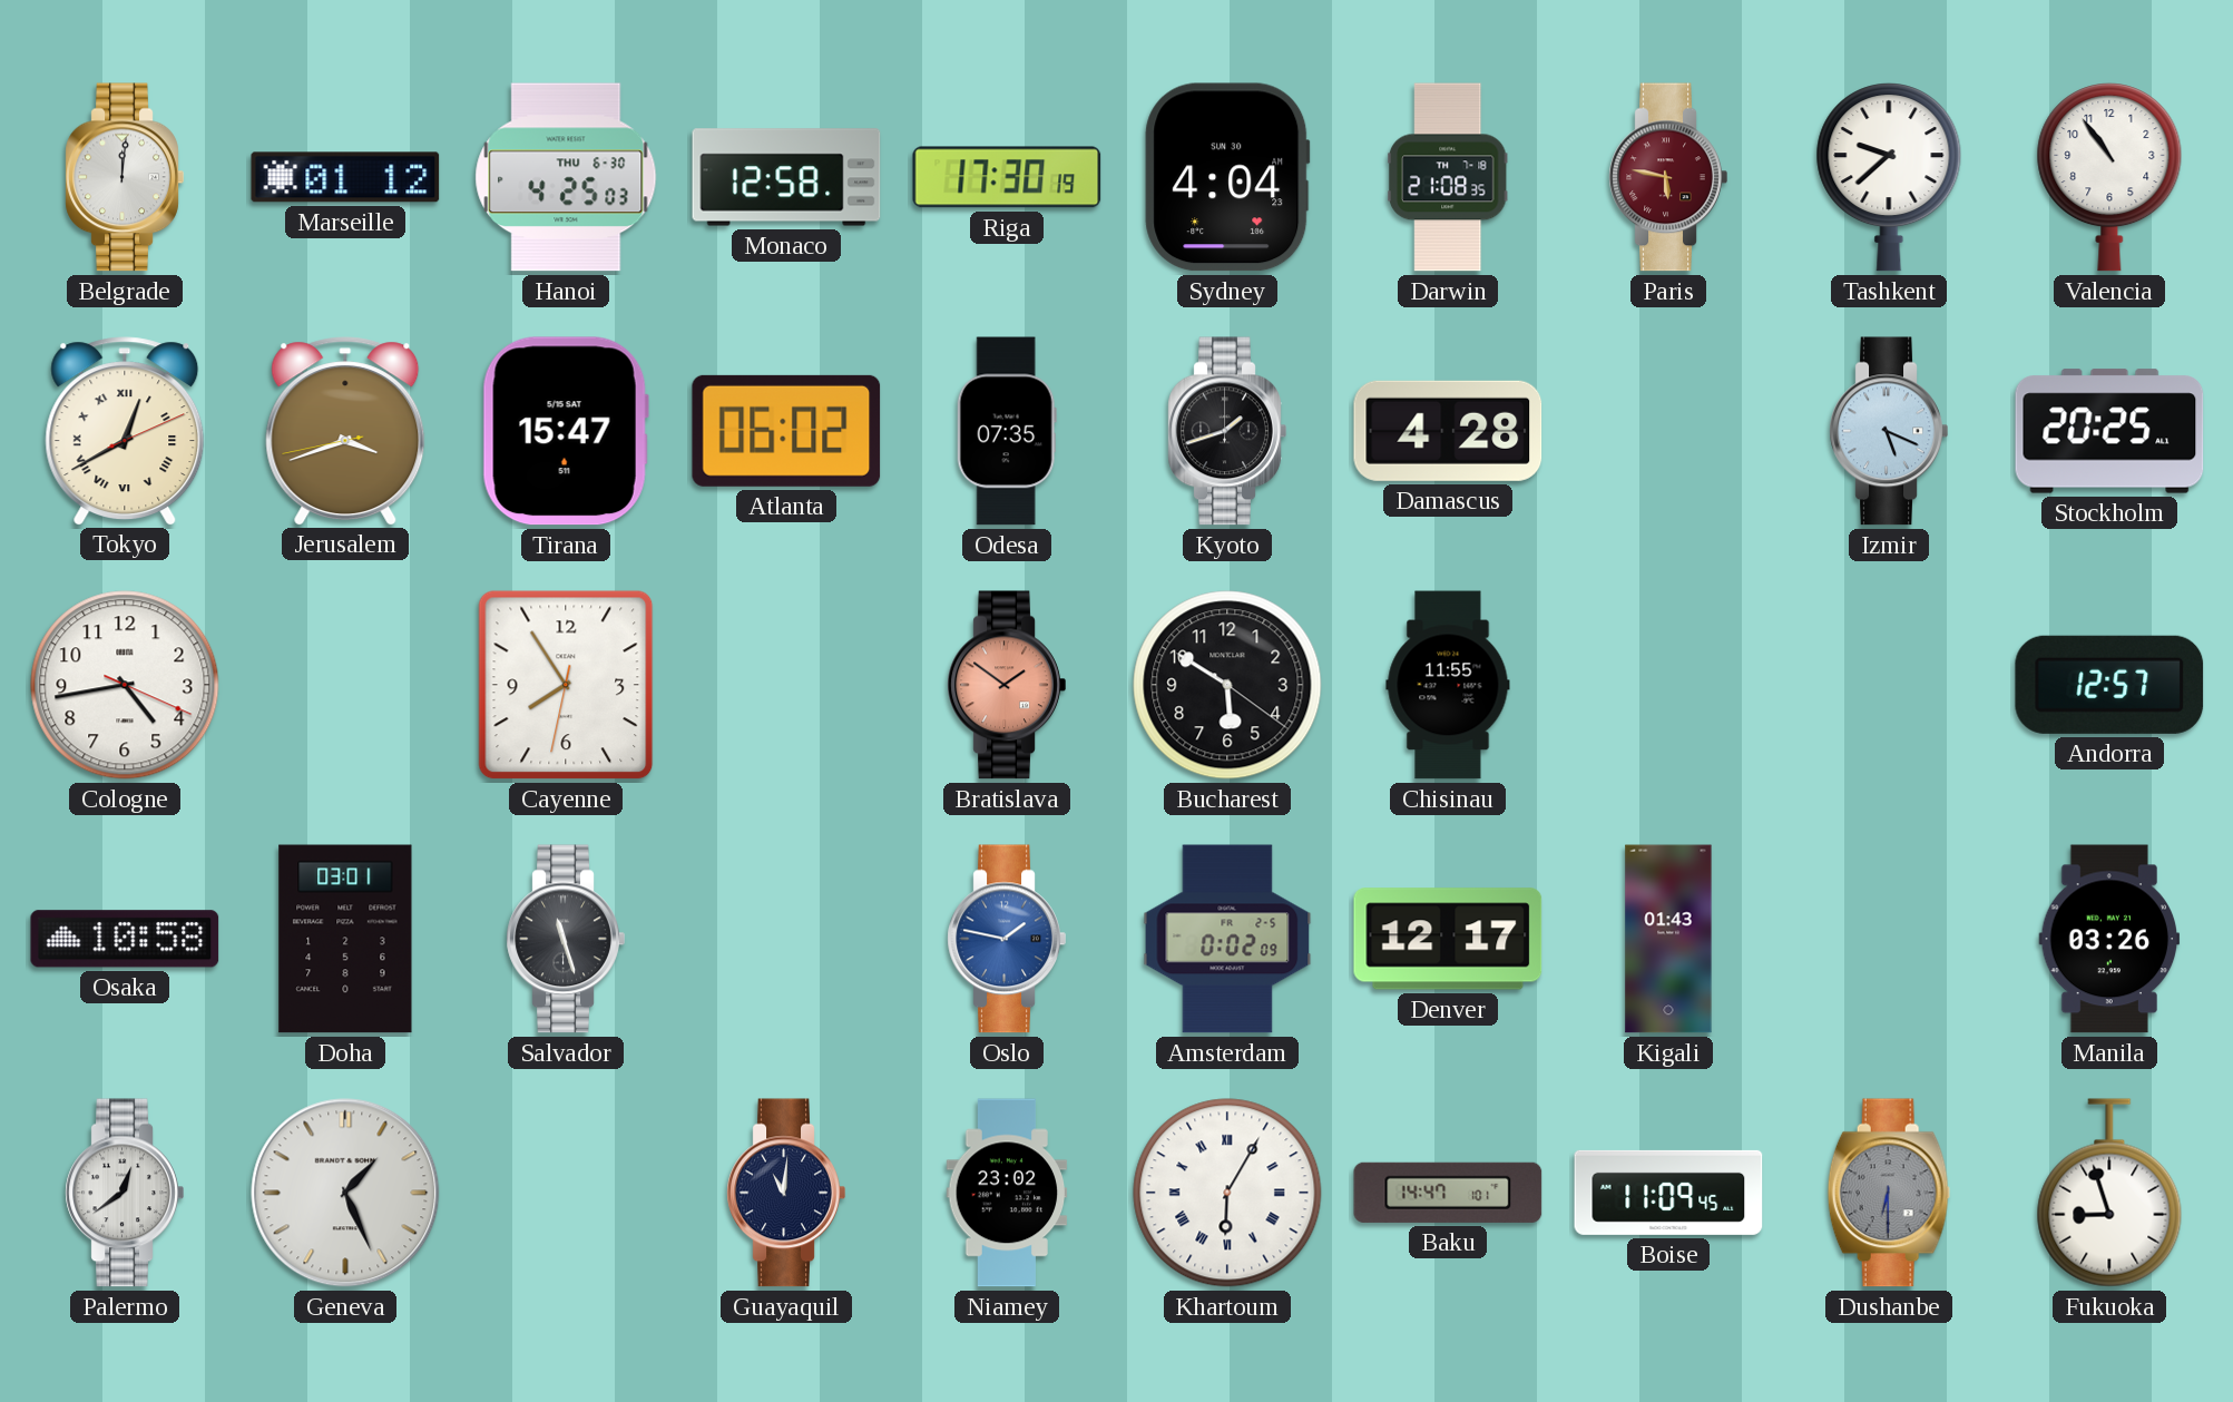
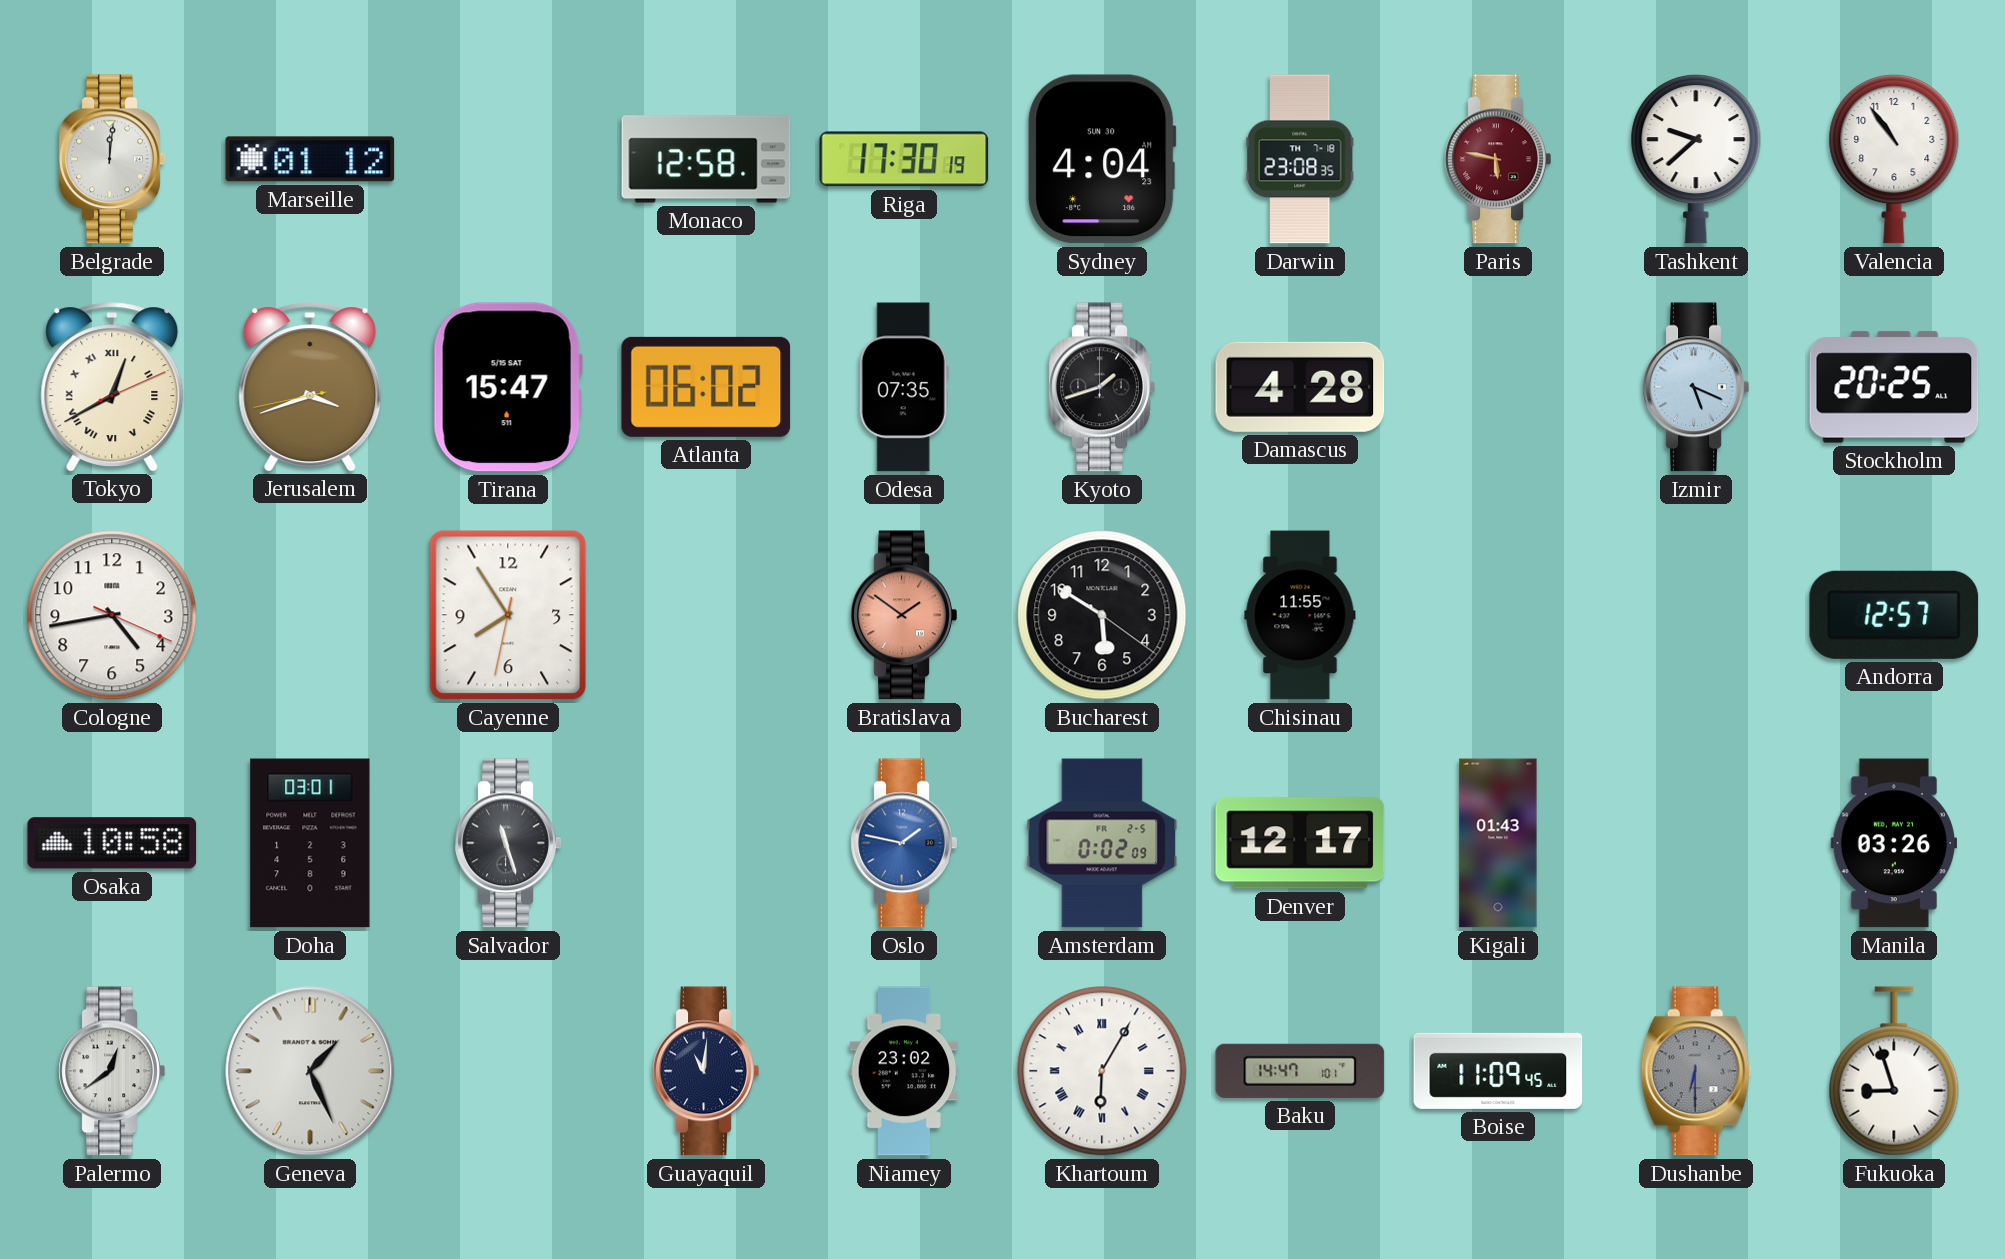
Hanoi: 4:25 -> none (566, 177)
Darwin: 21:08 -> 23:08 (1300, 159)
